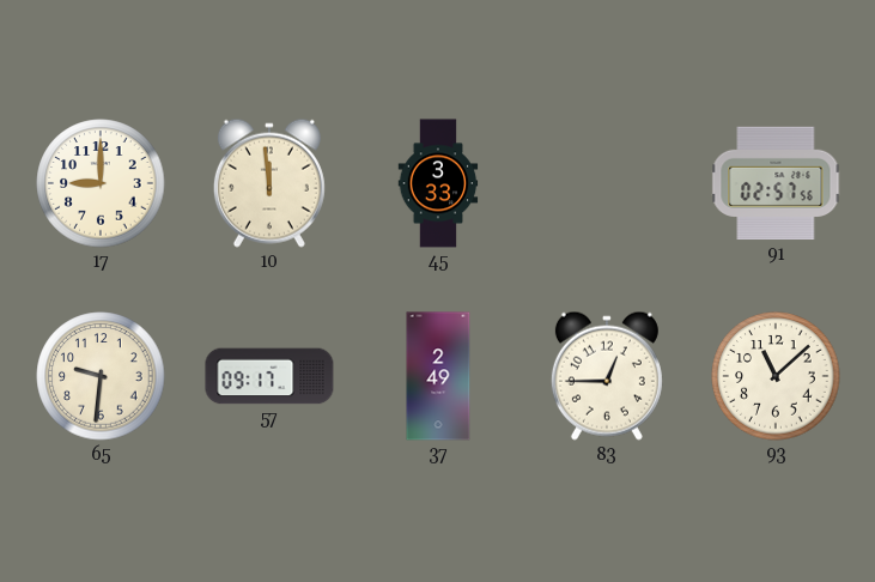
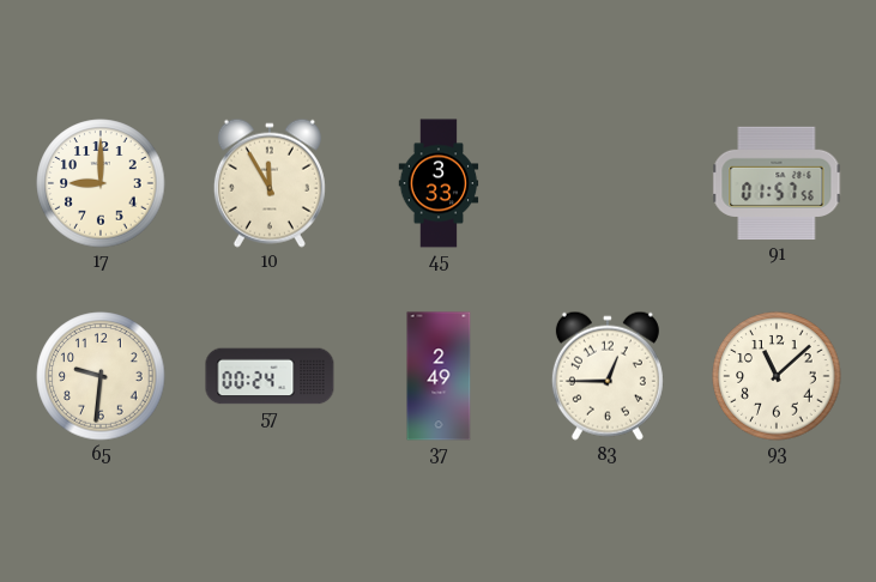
10: 11:59 -> 11:55 (270, 183)
91: 02:57 -> 01:57 (777, 183)
57: 09:17 -> 00:24 (270, 376)
